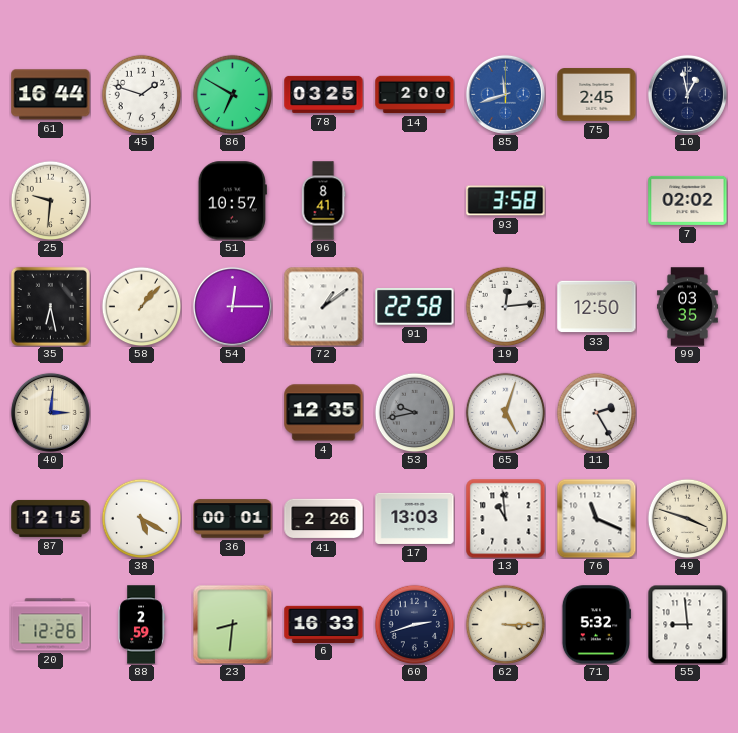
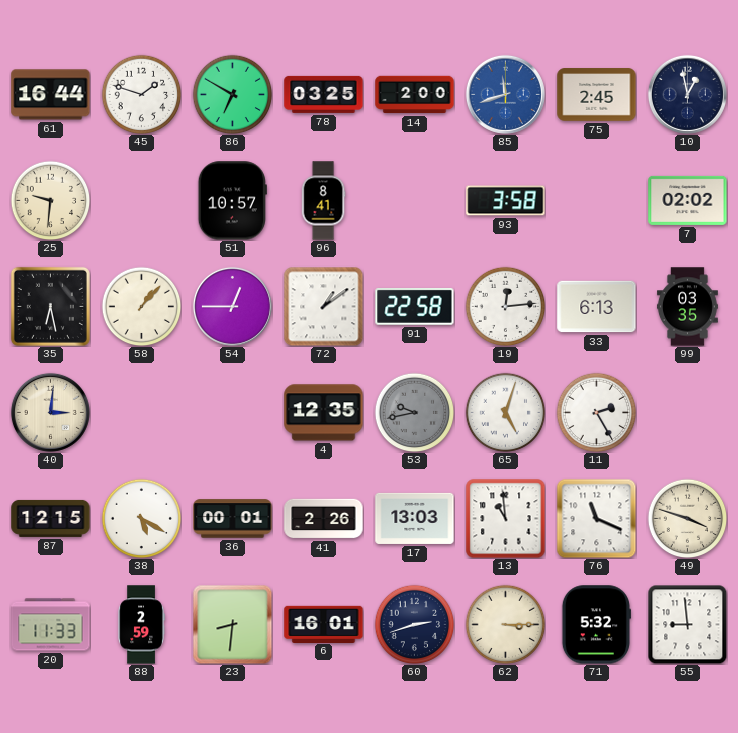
54: 12:15 -> 12:45 (232, 306)
33: 12:50 -> 6:13 (597, 307)
20: 12:26 -> 11:33 (51, 625)
6: 16:33 -> 16:01 (324, 624)
